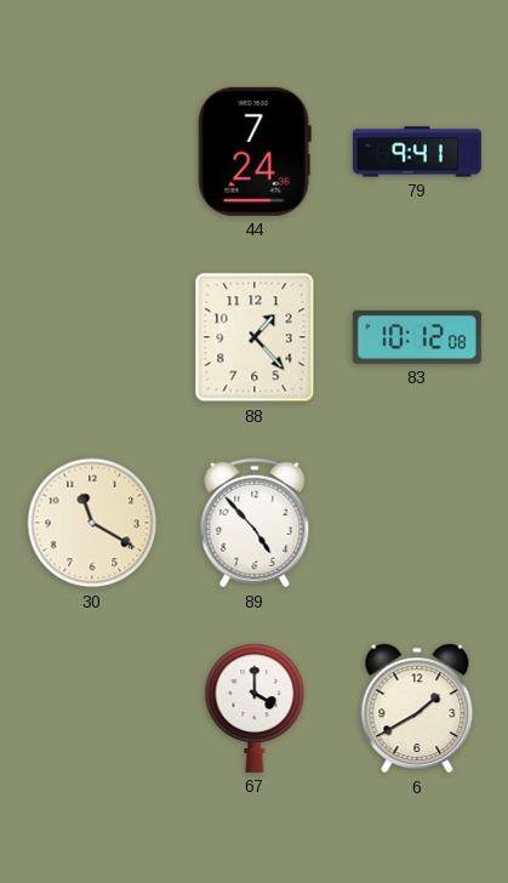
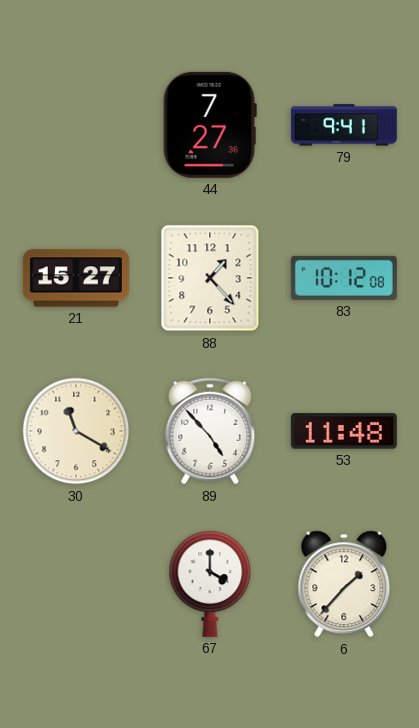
44: 7:24 -> 7:27 (210, 125)
21: none -> 15:27 (76, 278)
53: none -> 11:48 (344, 431)
6: 1:40 -> 1:37 (344, 584)
